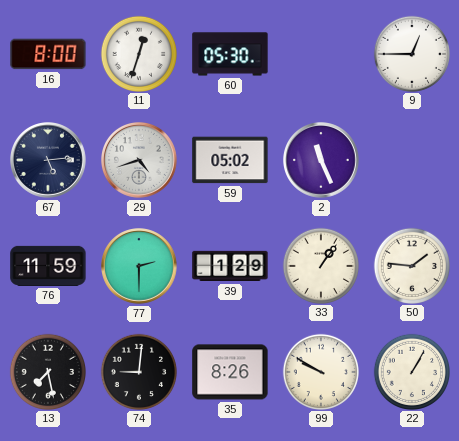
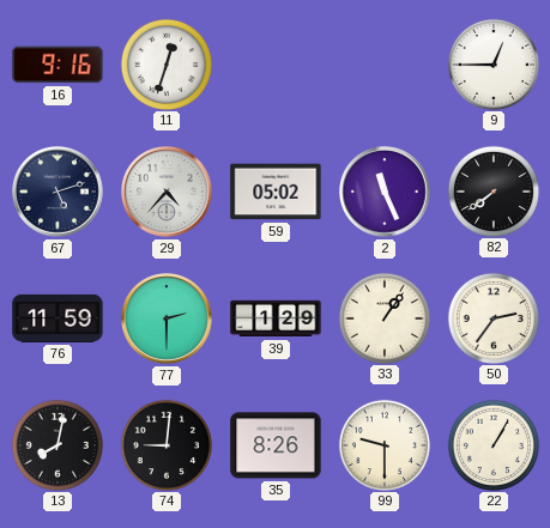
16: 8:00 -> 9:16 (58, 65)
60: 05:30 -> none (230, 54)
67: 5:14 -> 5:12 (59, 193)
29: 4:42 -> 4:37 (168, 193)
82: none -> 7:39 (492, 190)
50: 1:46 -> 2:36 (492, 317)
13: 7:28 -> 8:02 (56, 444)
99: 9:50 -> 9:30 (383, 444)
